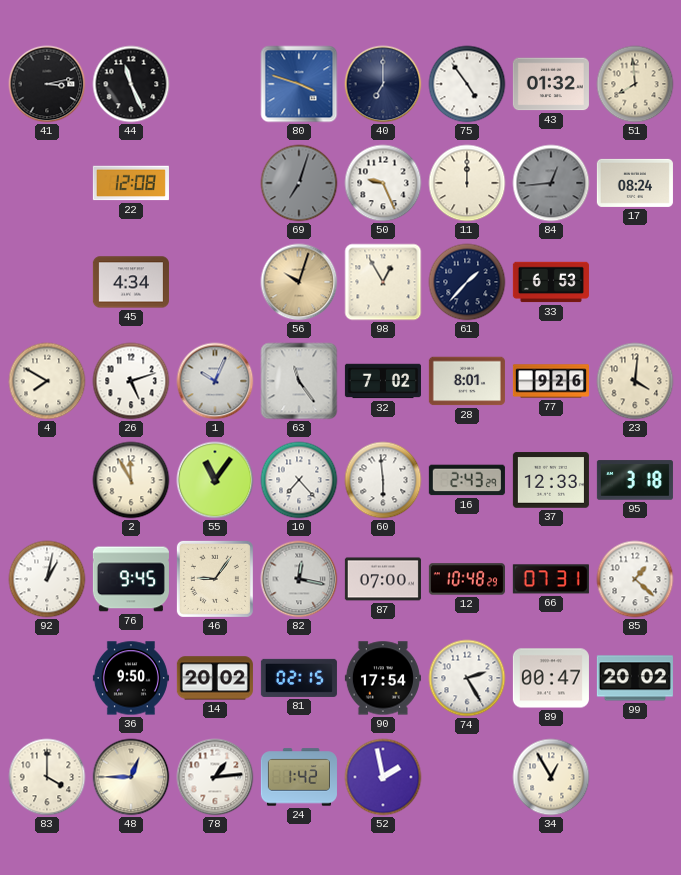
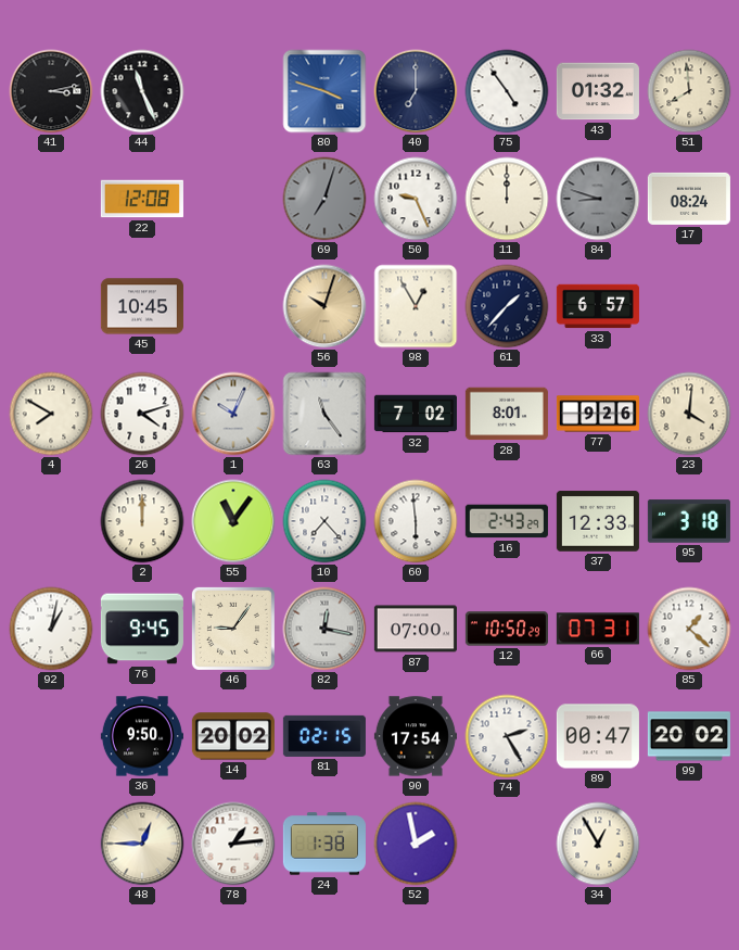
84: 12:44 -> 8:48 (598, 199)
45: 4:34 -> 10:45 (142, 306)
33: 6:53 -> 6:57 (598, 306)
26: 5:12 -> 4:12 (142, 414)
2: 11:55 -> 12:00 (142, 521)
12: 10:48 -> 10:50 (507, 629)
83: 4:00 -> none (47, 777)
24: 1:42 -> 1:38 (324, 844)
